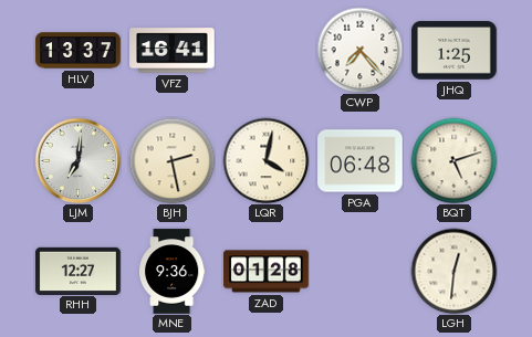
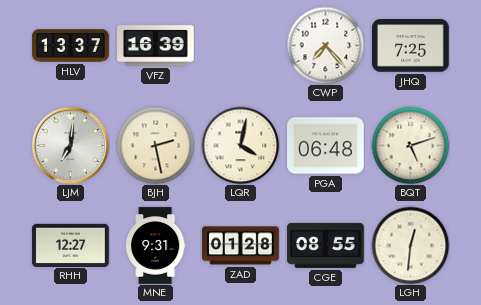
VFZ: 16:41 -> 16:39 (156, 46)
JHQ: 1:25 -> 7:25 (411, 46)
MNE: 9:36 -> 9:31 (155, 246)
CGE: none -> 08:55 (326, 245)
